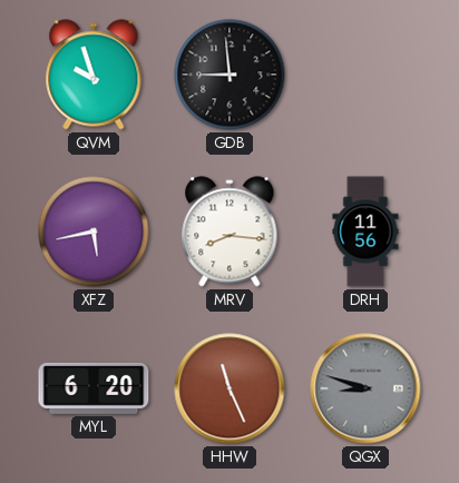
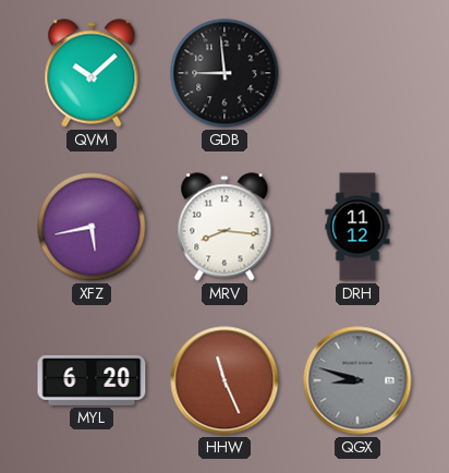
QVM: 9:57 -> 10:08 (92, 73)
DRH: 11:56 -> 11:12 (357, 227)
